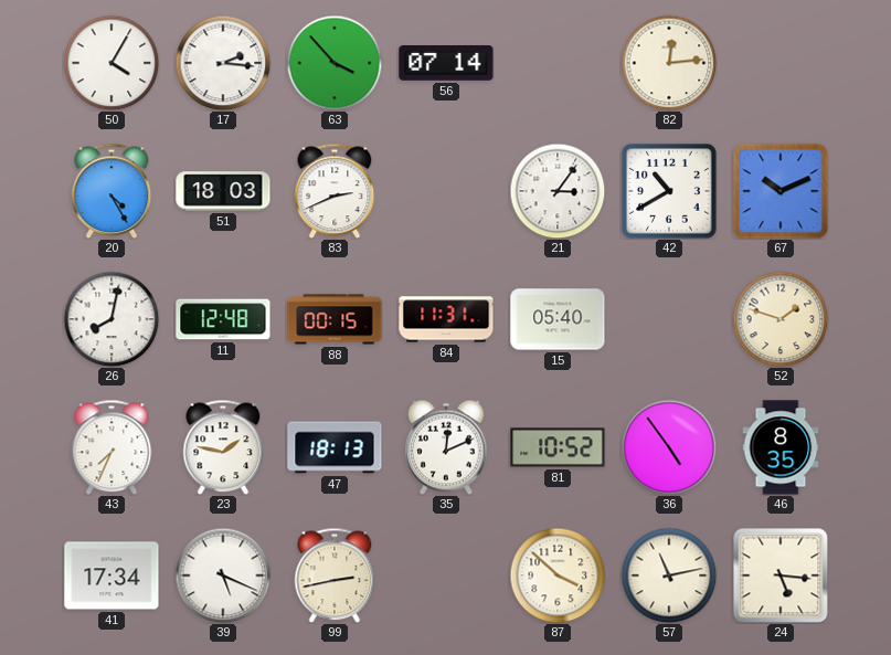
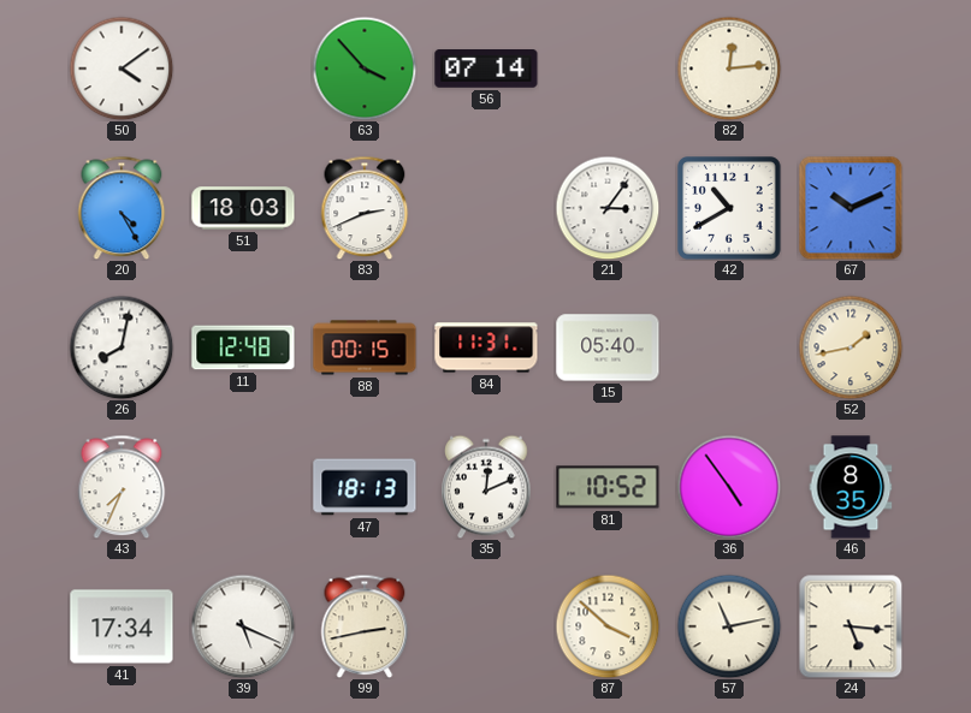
50: 4:05 -> 4:09 (122, 69)
17: 2:16 -> none (223, 63)
52: 1:48 -> 1:43 (851, 347)
23: 1:47 -> none (223, 447)
